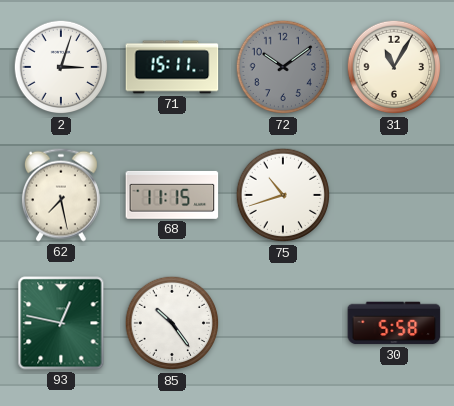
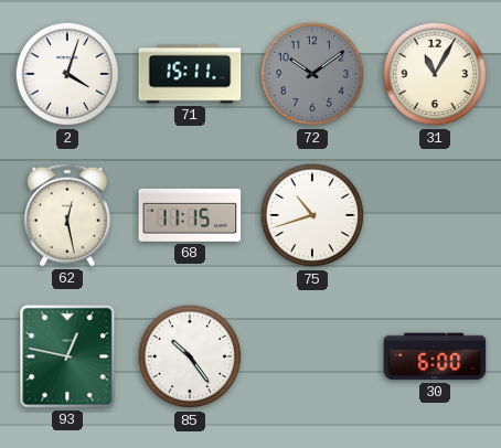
2: 3:03 -> 4:03 (67, 74)
62: 7:28 -> 12:28 (67, 215)
30: 5:58 -> 6:00 (435, 356)
